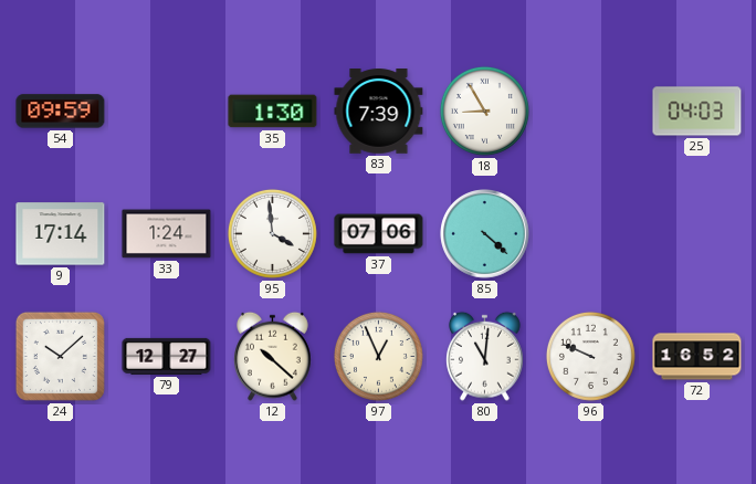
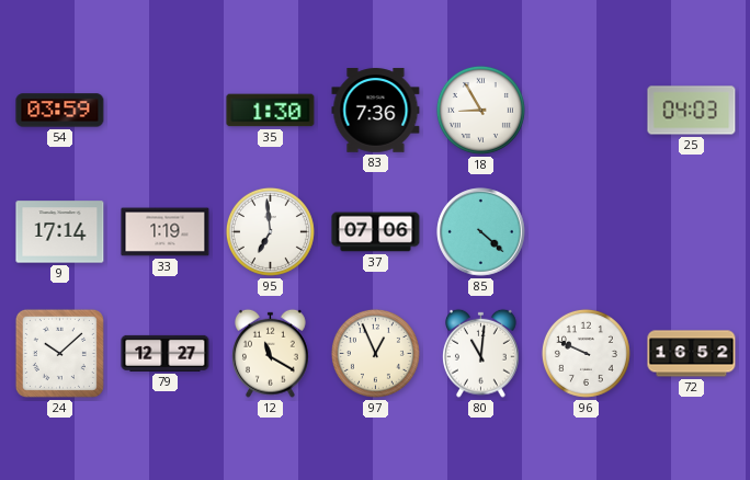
54: 09:59 -> 03:59 (60, 111)
83: 7:39 -> 7:36 (376, 111)
33: 1:24 -> 1:19 (166, 232)
95: 3:59 -> 6:59 (270, 231)
12: 10:22 -> 11:20 (271, 353)
